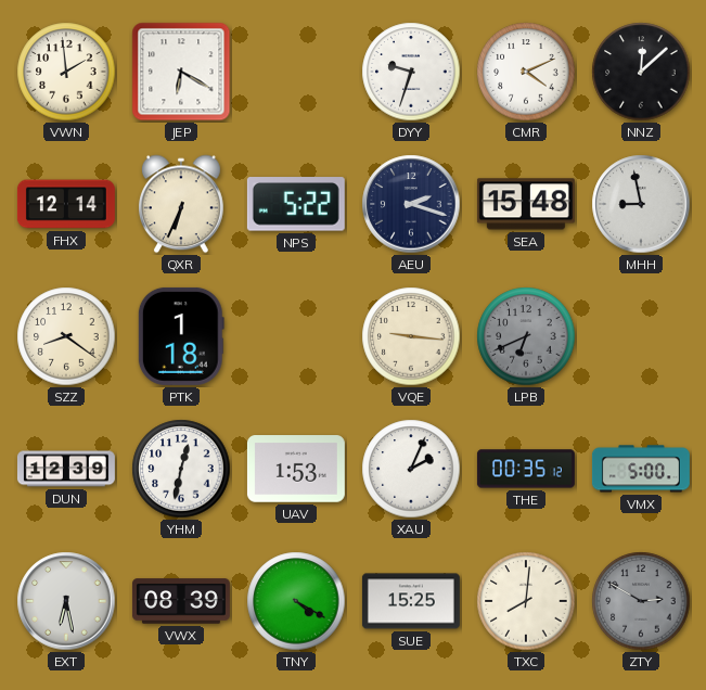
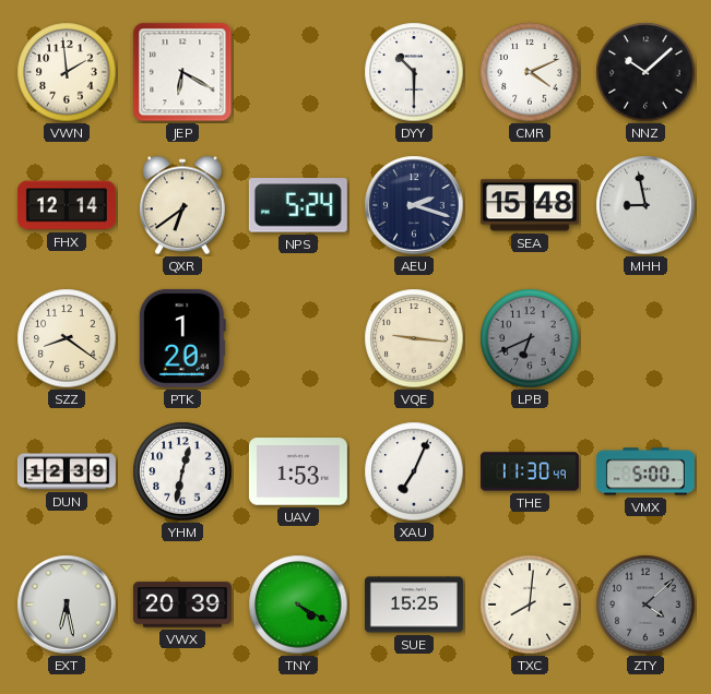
DYY: 9:33 -> 10:30 (414, 72)
NNZ: 12:08 -> 10:08 (645, 72)
QXR: 6:34 -> 6:39 (182, 205)
NPS: 5:22 -> 5:24 (298, 205)
PTK: 1:18 -> 1:20 (182, 338)
XAU: 2:04 -> 7:04 (414, 471)
THE: 00:35 -> 11:30 (530, 471)
VWX: 08:39 -> 20:39 (182, 605)
ZTY: 2:50 -> 4:08 (645, 605)
